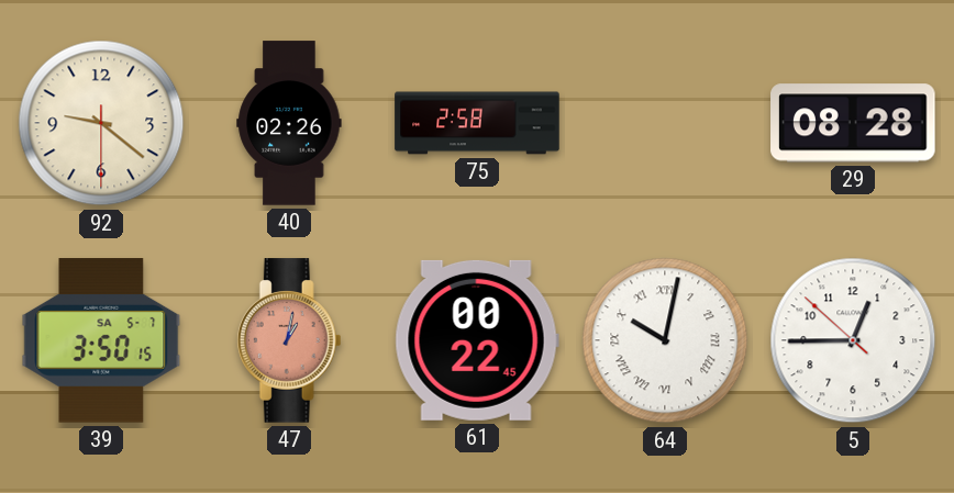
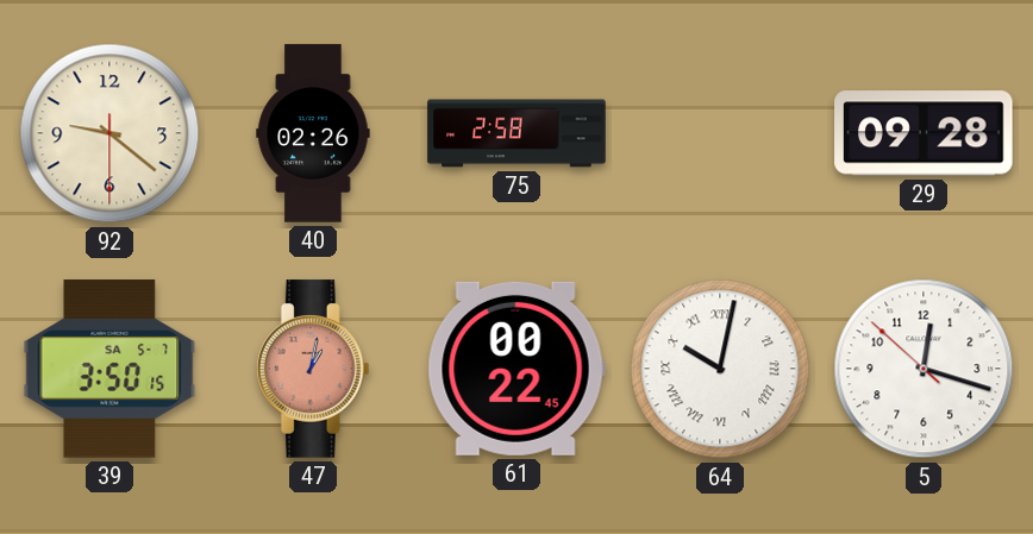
29: 08:28 -> 09:28 (924, 133)
5: 12:44 -> 12:17 (924, 369)
